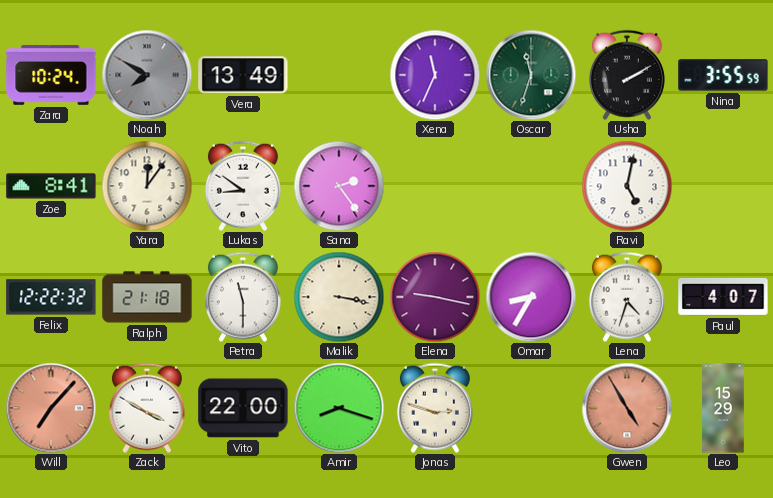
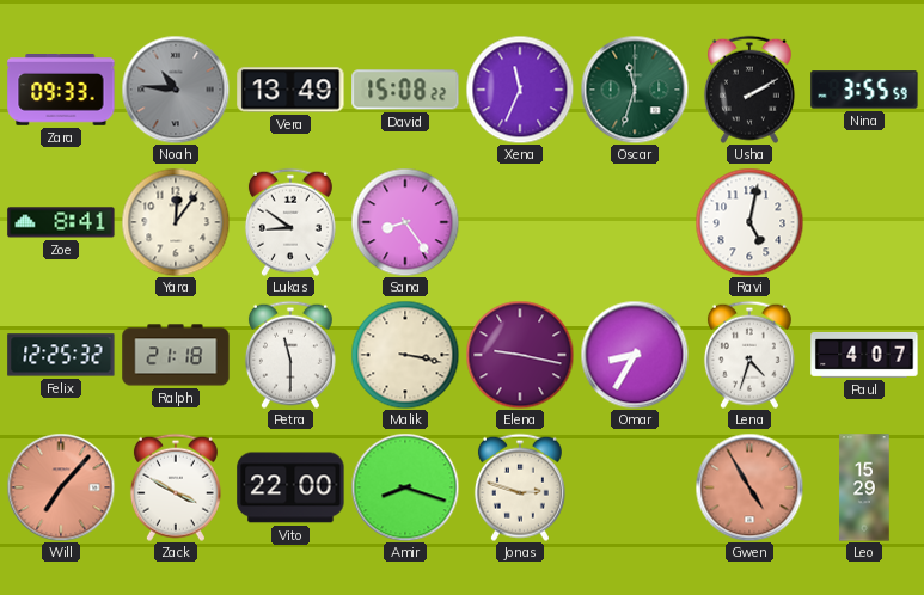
Zara: 10:24 -> 09:33 (61, 91)
Noah: 7:50 -> 10:46 (176, 90)
David: none -> 15:08 (405, 90)
Sana: 2:24 -> 8:24 (405, 222)
Felix: 12:22 -> 12:25 (61, 355)
